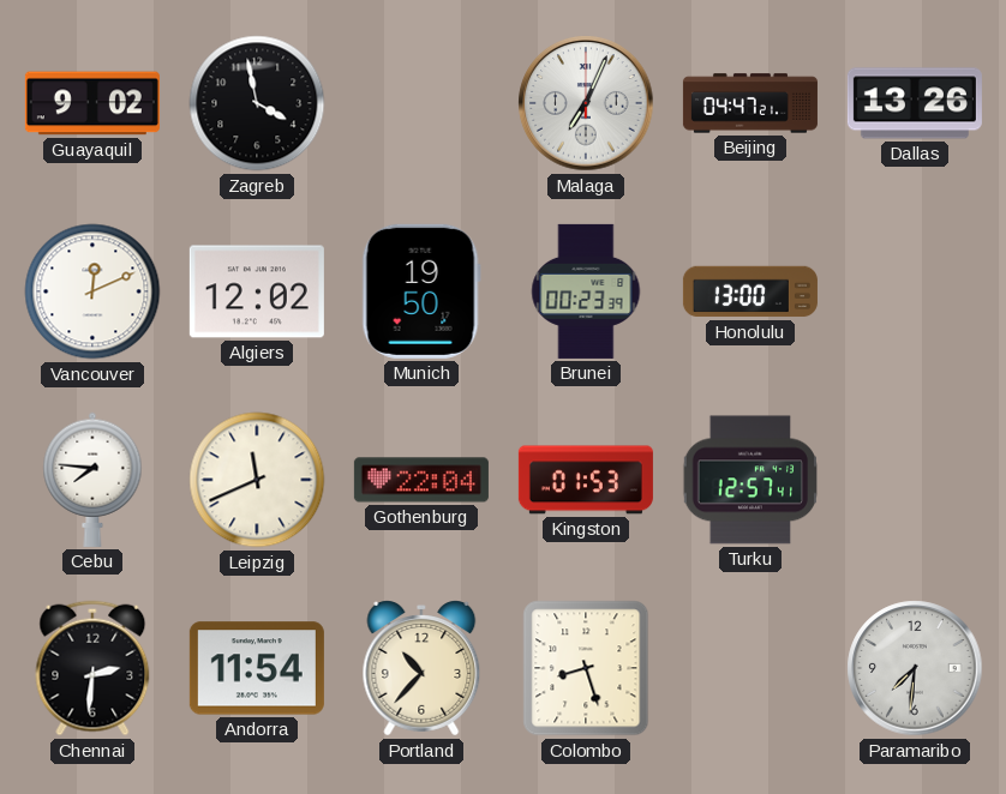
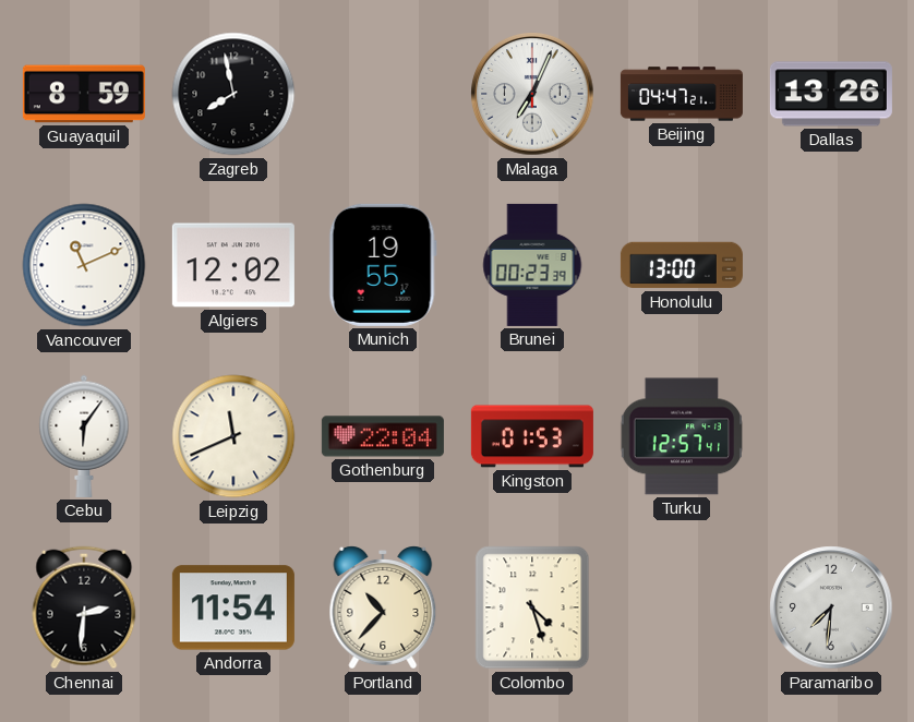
Guayaquil: 9:02 -> 8:59 (84, 94)
Zagreb: 3:58 -> 7:58 (233, 94)
Vancouver: 12:11 -> 11:11 (84, 265)
Munich: 19:50 -> 19:55 (383, 265)
Cebu: 7:46 -> 6:06 (84, 436)
Colombo: 8:27 -> 4:27 (532, 607)
